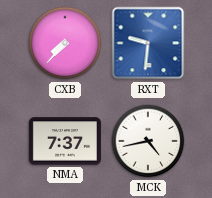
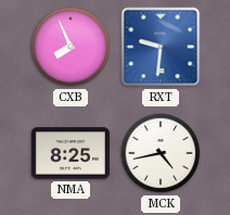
CXB: 7:37 -> 7:56 (71, 47)
NMA: 7:37 -> 8:25 (71, 153)
